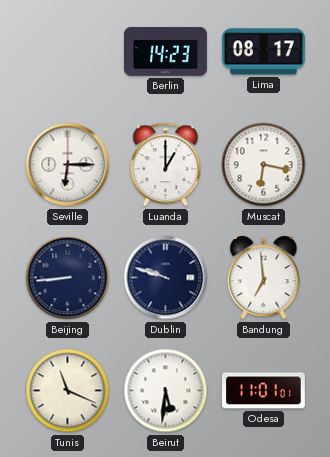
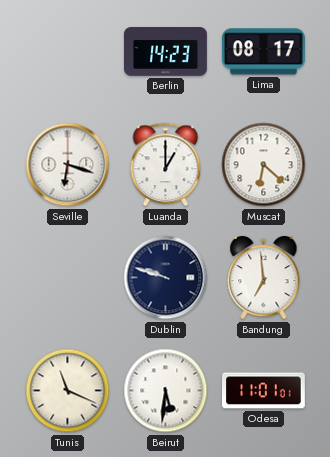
Seville: 6:15 -> 6:18 (68, 165)
Muscat: 6:17 -> 6:22 (264, 165)
Beijing: 8:44 -> none (68, 278)
